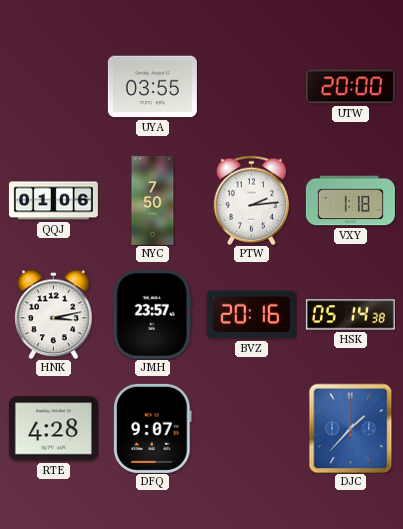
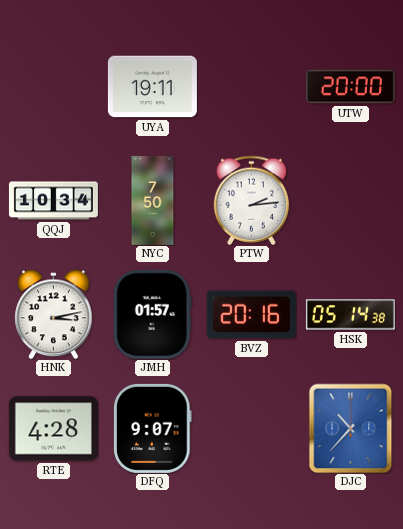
UYA: 03:55 -> 19:11 (152, 87)
QQJ: 01:06 -> 10:34 (53, 201)
VXY: 1:18 -> none (350, 201)
JMH: 23:57 -> 01:57 (152, 314)
DJC: 1:37 -> 10:37 (351, 428)
